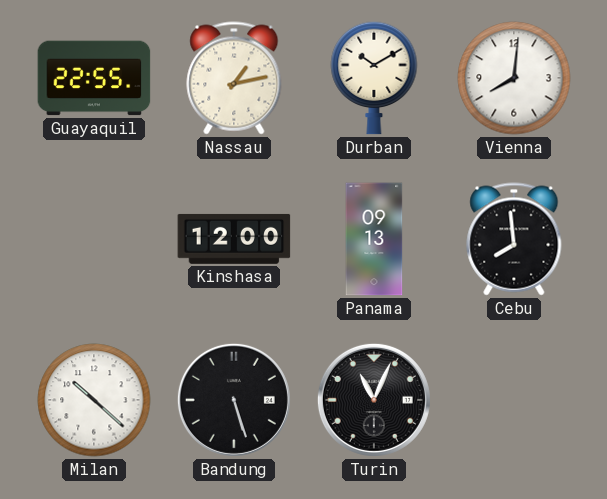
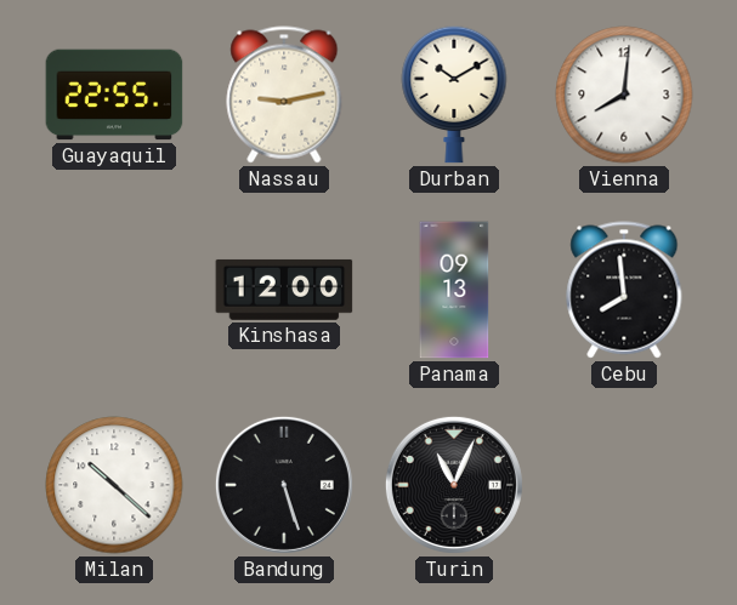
Nassau: 1:13 -> 9:13 (284, 95)
